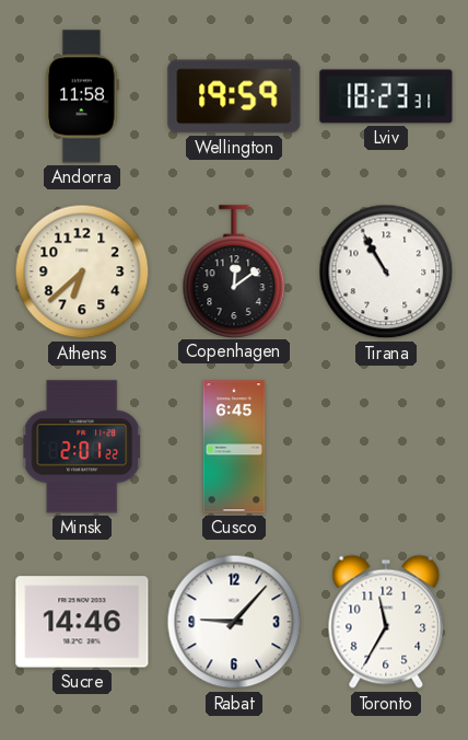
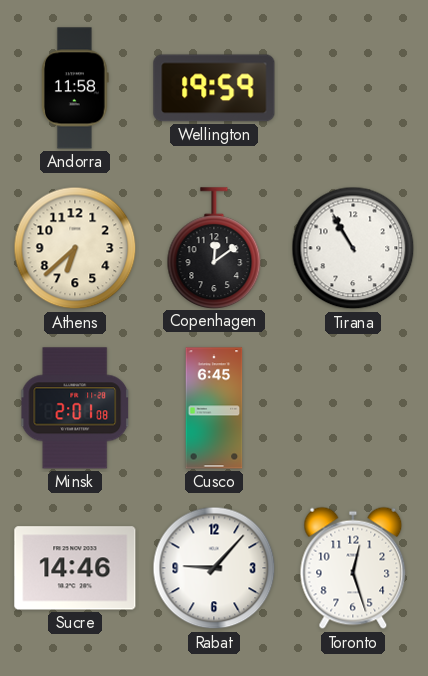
Lviv: 18:23 -> none (386, 96)
Minsk: 2:01:22 -> 2:01:08 (75, 408)
Toronto: 11:35 -> 12:27 (353, 568)
